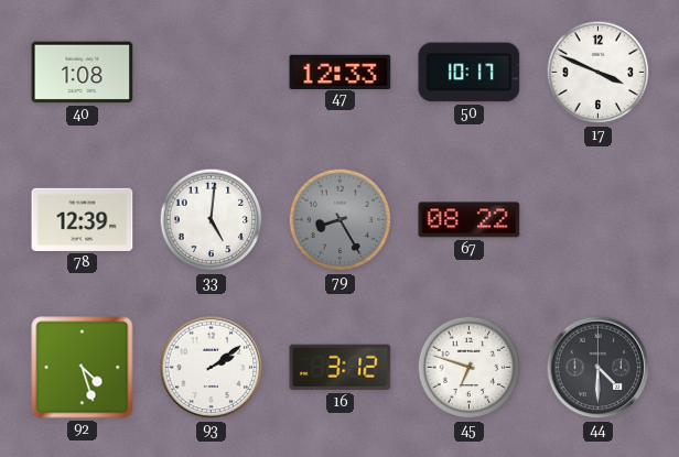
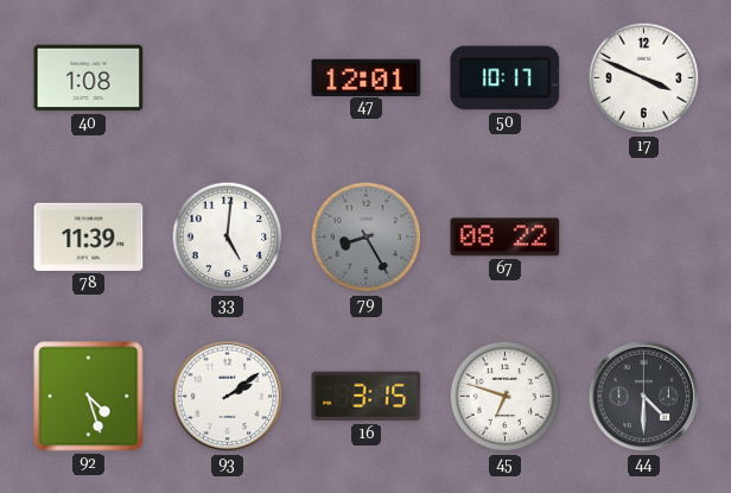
47: 12:33 -> 12:01 (367, 77)
78: 12:39 -> 11:39 (89, 236)
16: 3:12 -> 3:15 (367, 397)
